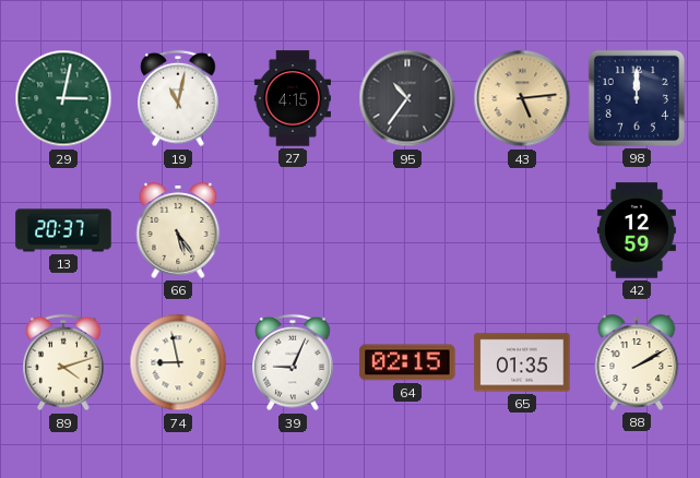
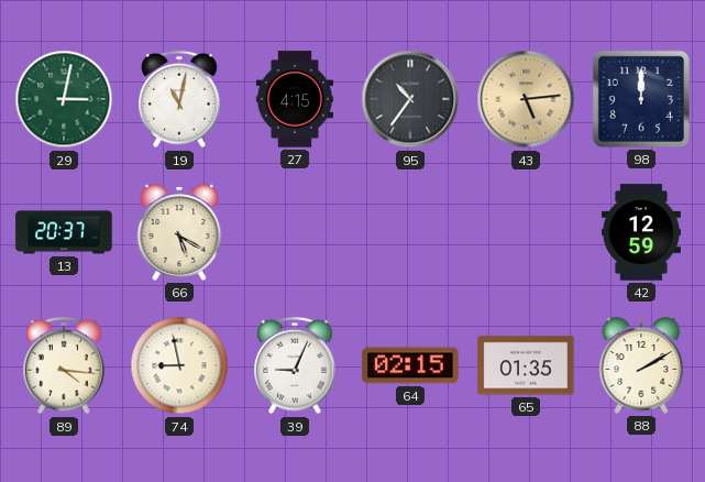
66: 5:24 -> 5:20 (179, 232)
89: 4:12 -> 4:16 (64, 365)
